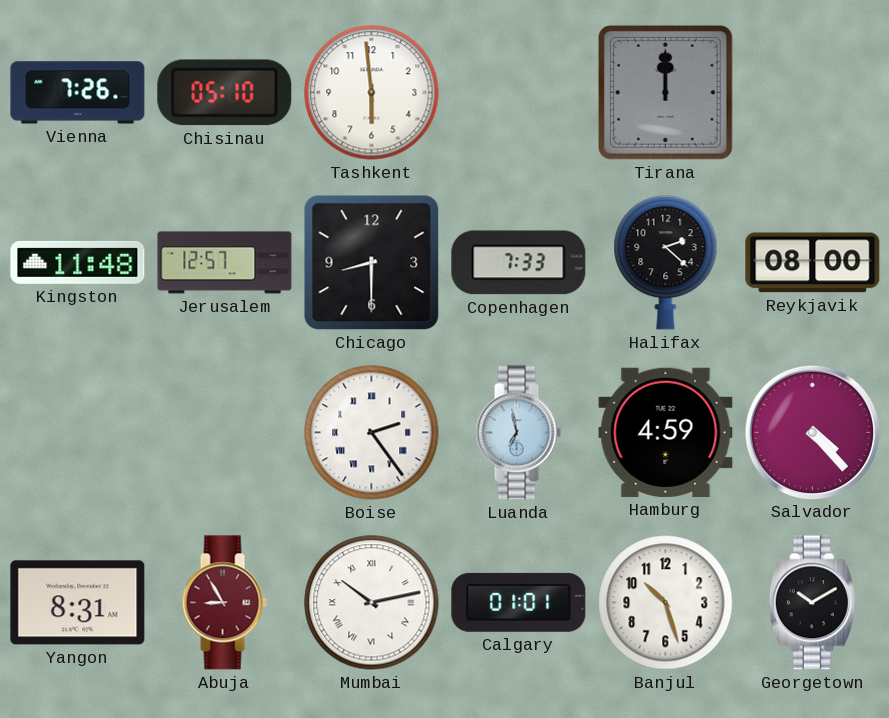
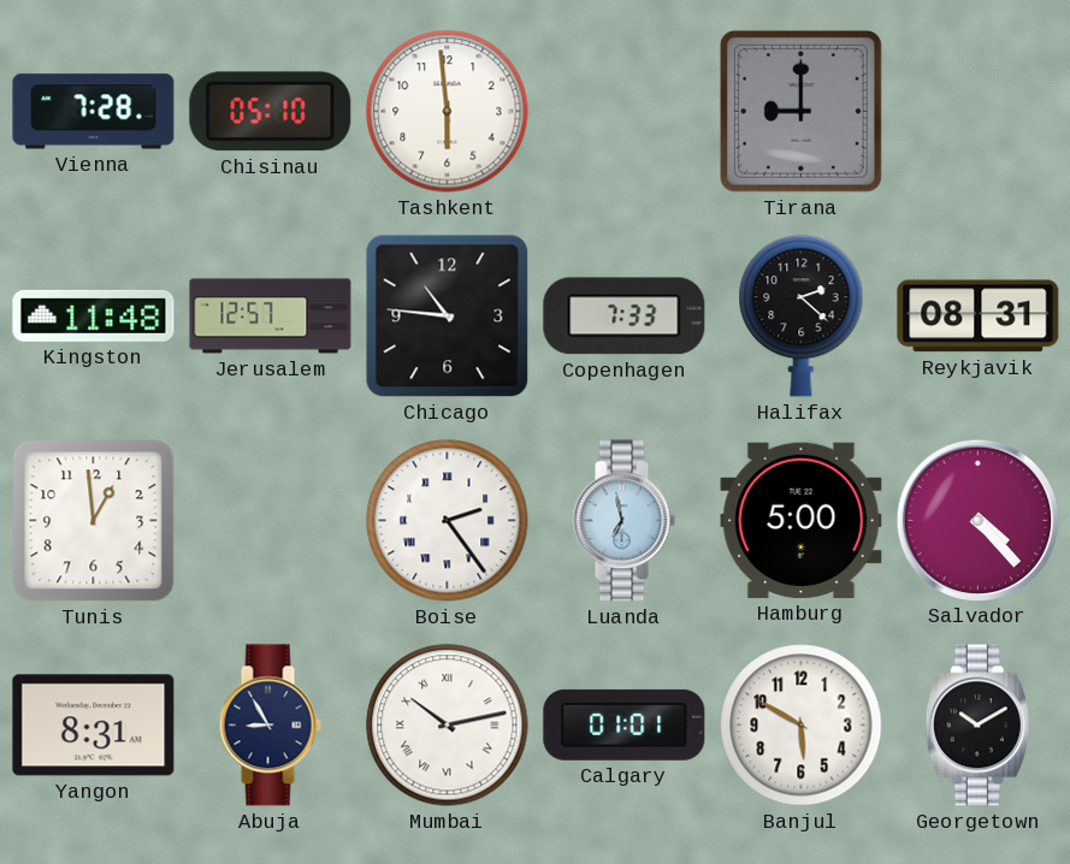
Vienna: 7:26 -> 7:28 (94, 112)
Tirana: 12:00 -> 9:00 (800, 111)
Chicago: 8:30 -> 10:46 (448, 316)
Reykjavik: 08:00 -> 08:31 (979, 316)
Tunis: none -> 12:59 (94, 521)
Hamburg: 4:59 -> 5:00 (802, 520)
Abuja dial: burgundy -> navy (270, 726)
Banjul: 10:27 -> 5:50 (802, 726)
